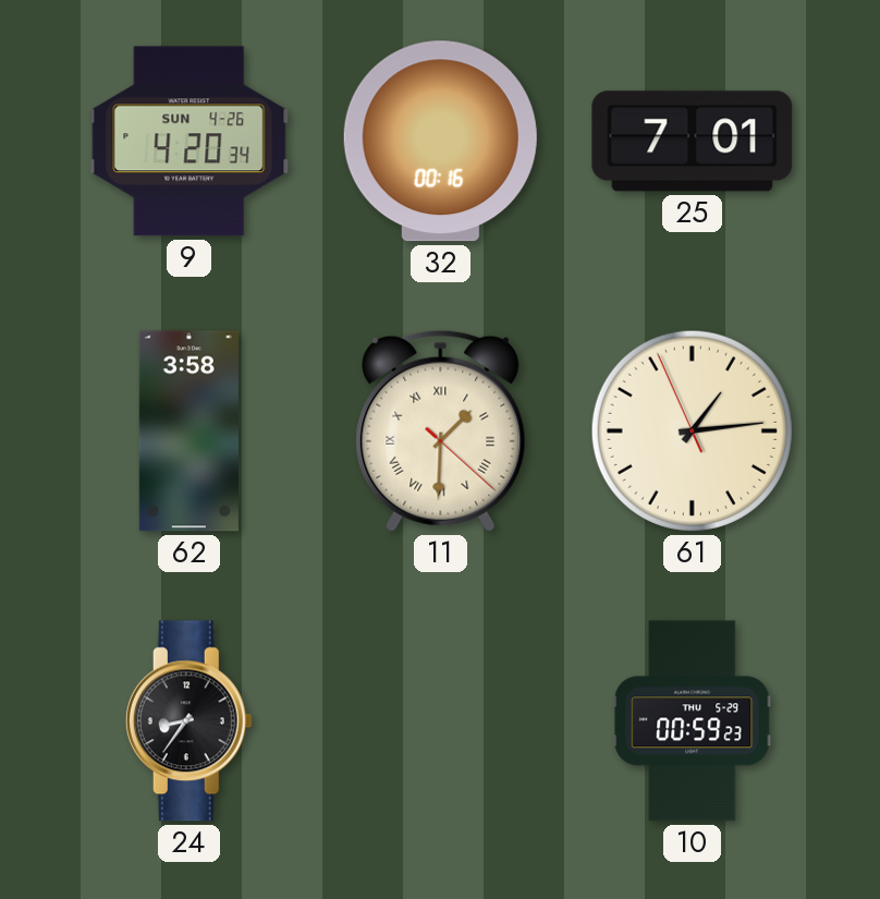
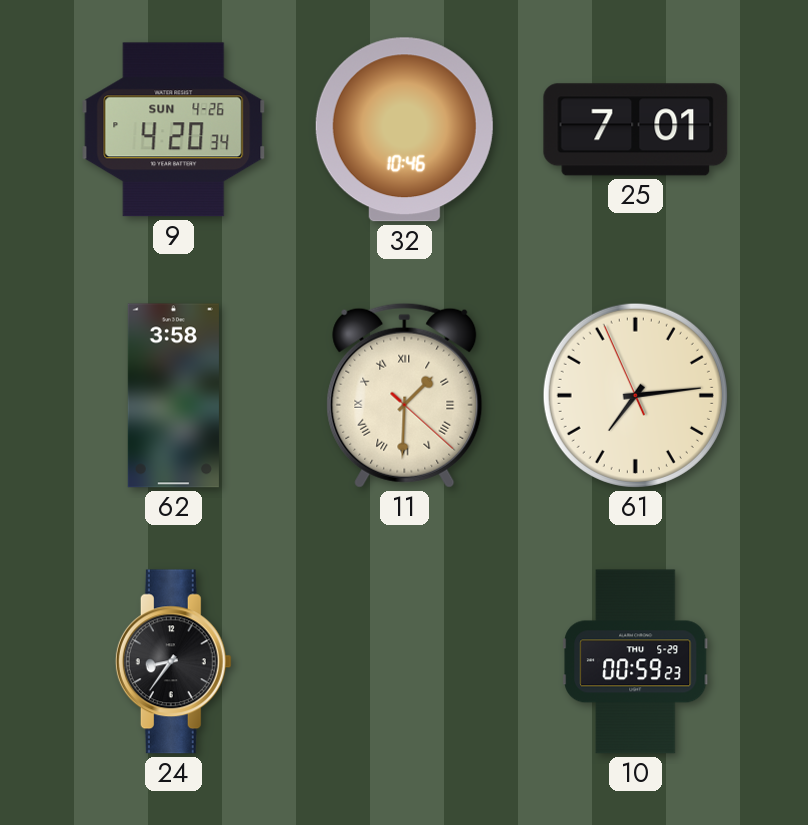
32: 00:16 -> 10:46 (404, 130)
61: 1:13 -> 7:13 (635, 395)
